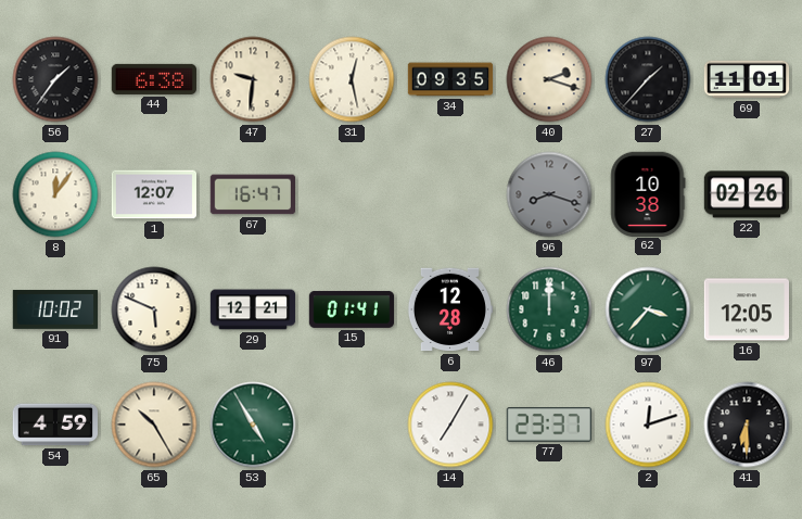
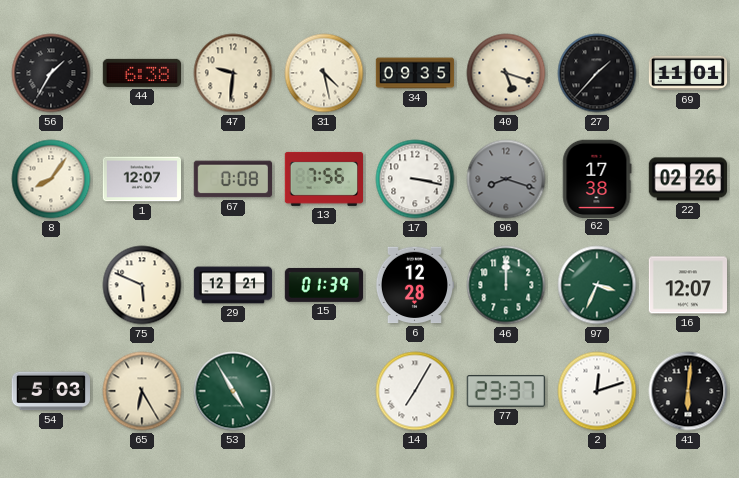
56: 1:36 -> 1:35 (51, 73)
31: 12:28 -> 4:28 (324, 73)
40: 2:18 -> 5:18 (506, 73)
8: 12:06 -> 8:06 (51, 179)
67: 16:47 -> 0:08 (232, 179)
13: none -> 7:56 (323, 179)
17: none -> 3:17 (415, 179)
62: 10:38 -> 17:38 (597, 178)
91: 10:02 -> none (54, 309)
15: 01:41 -> 01:39 (324, 285)
97: 3:37 -> 3:34 (597, 285)
16: 12:05 -> 12:07 (687, 285)
54: 4:59 -> 5:03 (50, 391)
65: 10:25 -> 6:25 (142, 391)
41: 6:30 -> 6:01 (688, 391)
